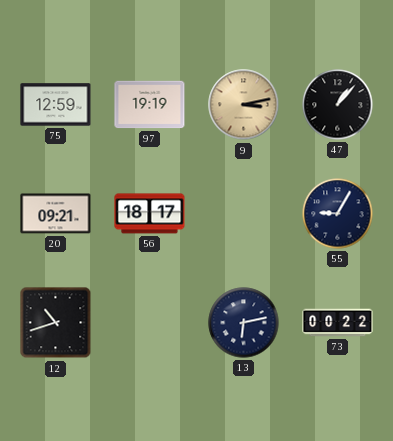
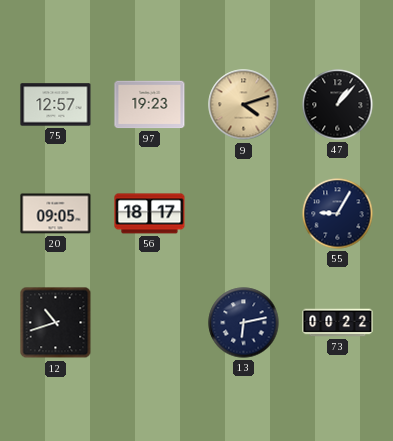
75: 12:59 -> 12:57 (56, 105)
97: 19:19 -> 19:23 (150, 105)
9: 3:13 -> 4:12 (244, 105)
20: 09:21 -> 09:05 (56, 214)
